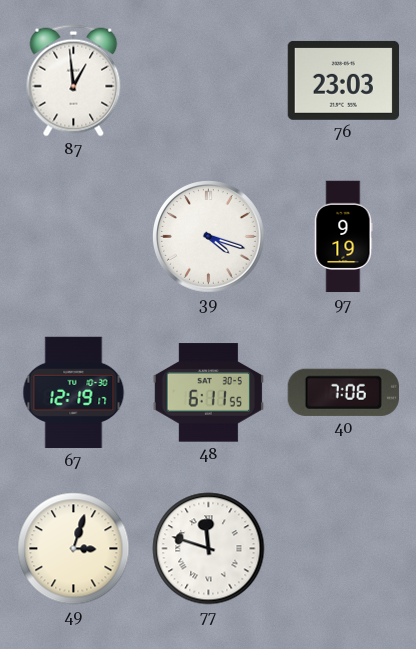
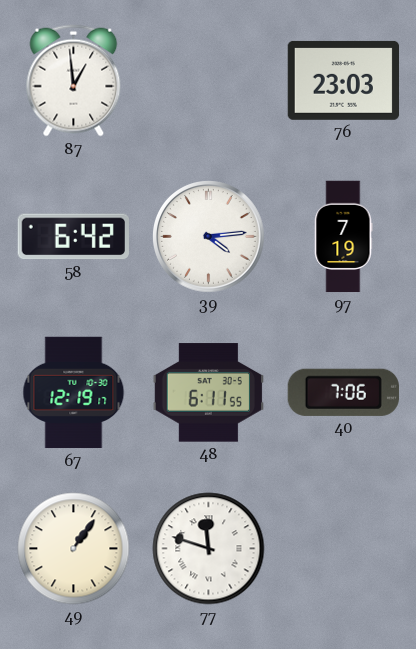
58: none -> 6:42 (73, 237)
39: 4:18 -> 4:14 (209, 237)
97: 9:19 -> 7:19 (343, 237)
49: 3:03 -> 1:06 (74, 549)
